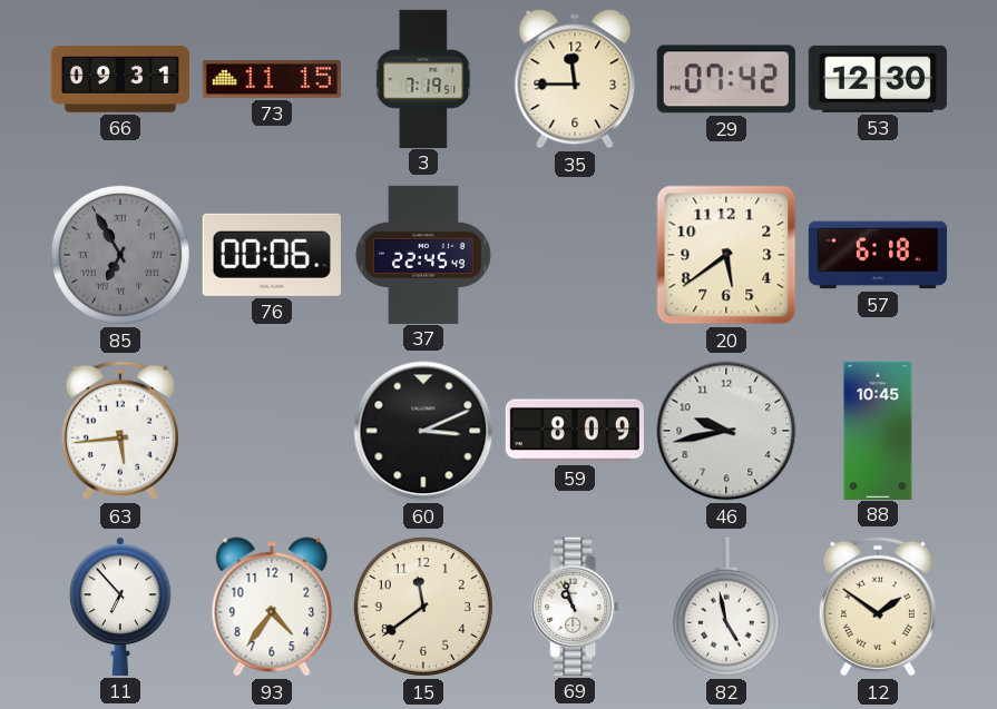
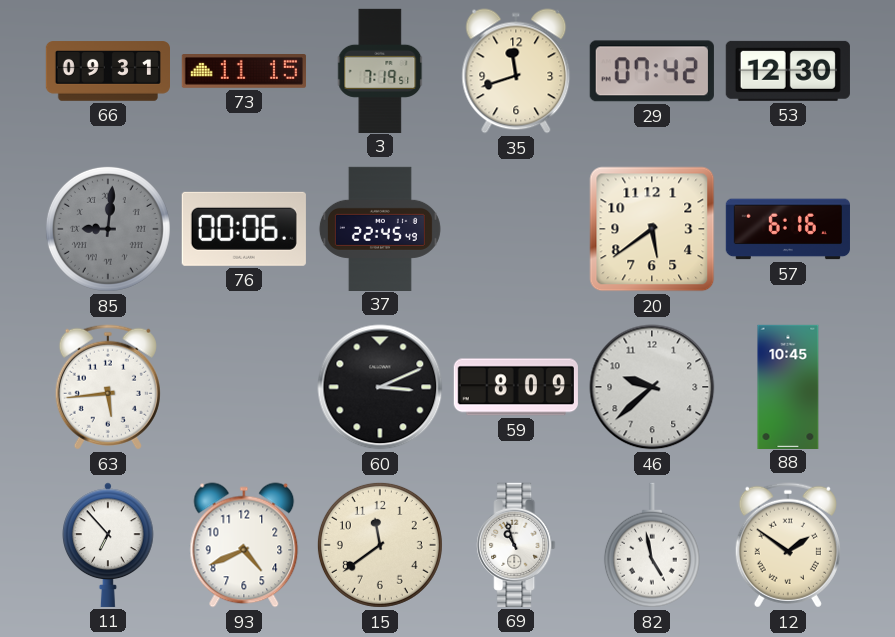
35: 11:45 -> 11:42 (516, 71)
85: 6:55 -> 9:01 (108, 229)
57: 6:18 -> 6:16 (788, 229)
46: 9:43 -> 9:38 (652, 387)
93: 4:36 -> 4:41 (244, 545)
